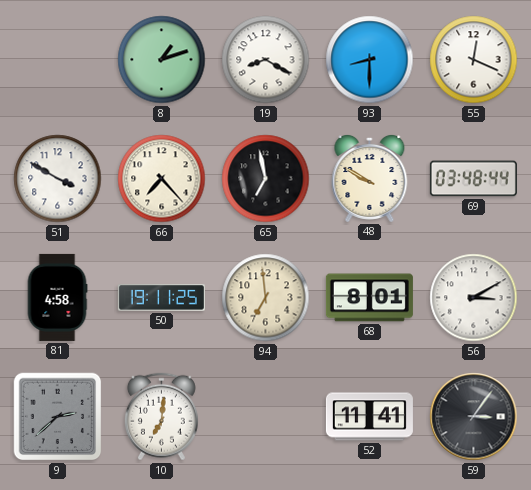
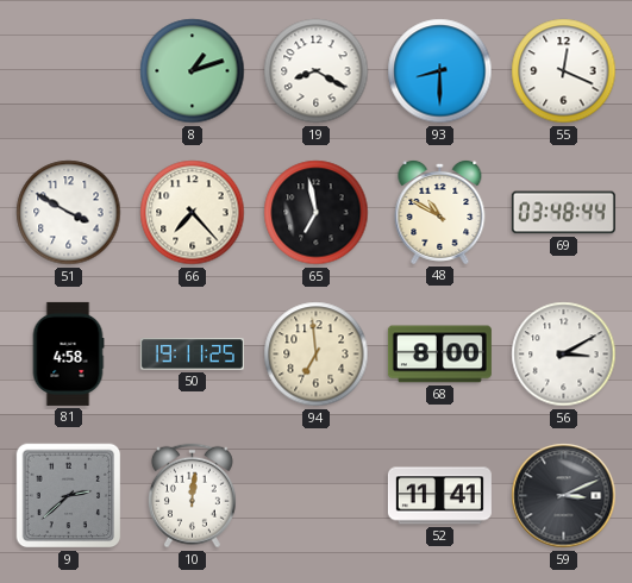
48: 9:50 -> 10:50 (440, 212)
68: 8:01 -> 8:00 (439, 355)
10: 7:01 -> 12:01 (192, 496)
59: 3:06 -> 3:11 (564, 496)
